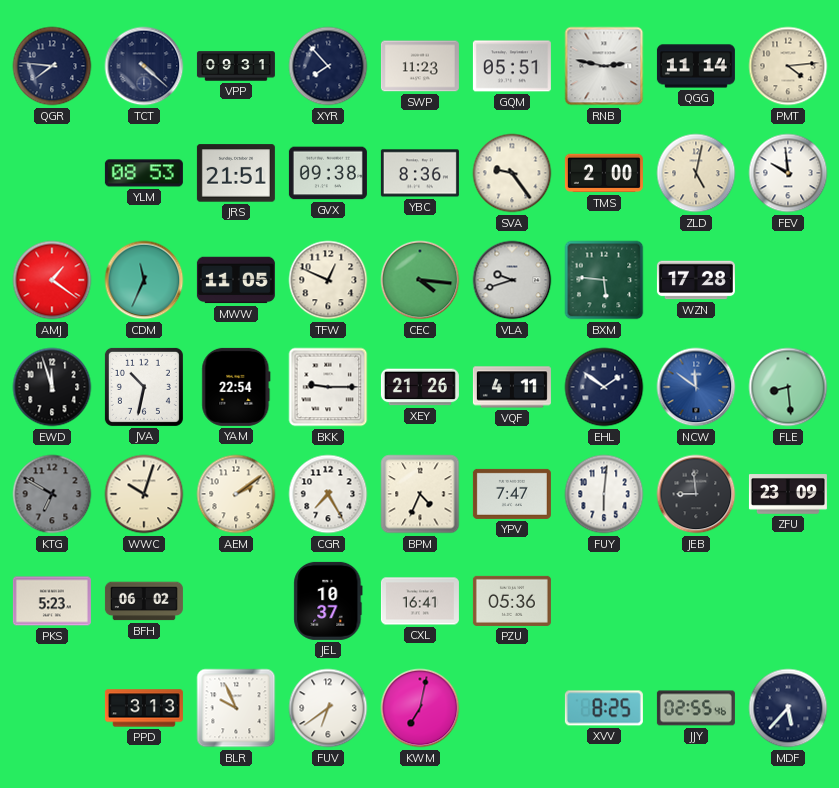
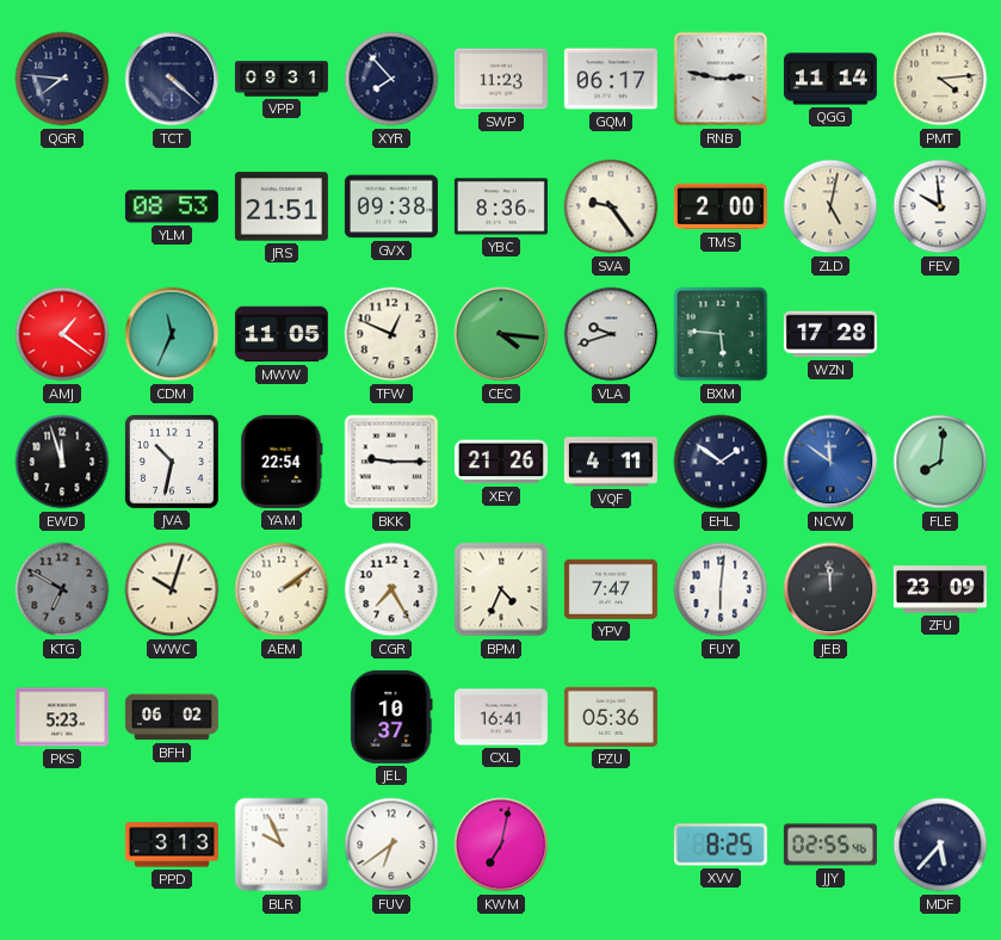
GQM: 05:51 -> 06:17 (611, 79)
FLE: 8:29 -> 8:01 (940, 462)
JEB: 8:59 -> 11:59 (830, 589)
